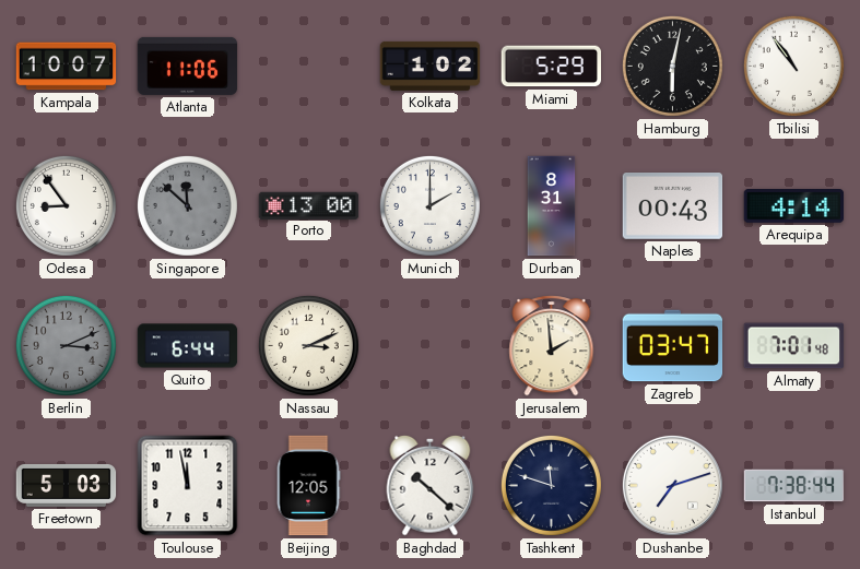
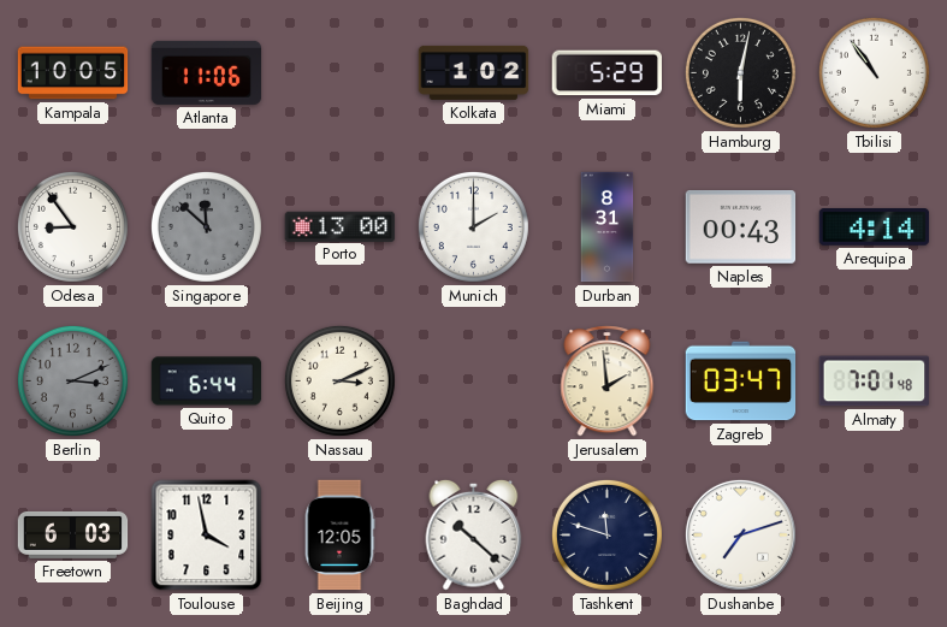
Kampala: 10:07 -> 10:05 (73, 73)
Freetown: 5:03 -> 6:03 (73, 534)
Toulouse: 11:58 -> 3:58 (207, 536)
Istanbul: 7:38 -> none (794, 486)
